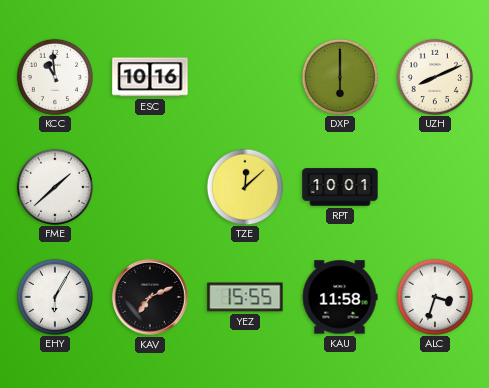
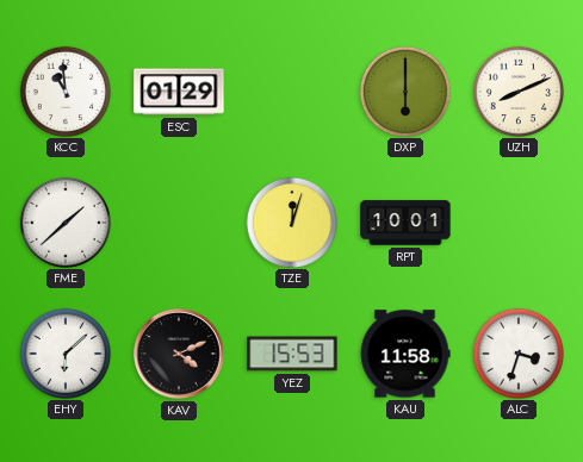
ESC: 10:16 -> 01:29 (179, 92)
TZE: 12:08 -> 12:03 (291, 221)
EHY: 6:05 -> 6:08 (64, 352)
KAV: 7:11 -> 4:11 (180, 355)
YEZ: 15:55 -> 15:53 (292, 354)
